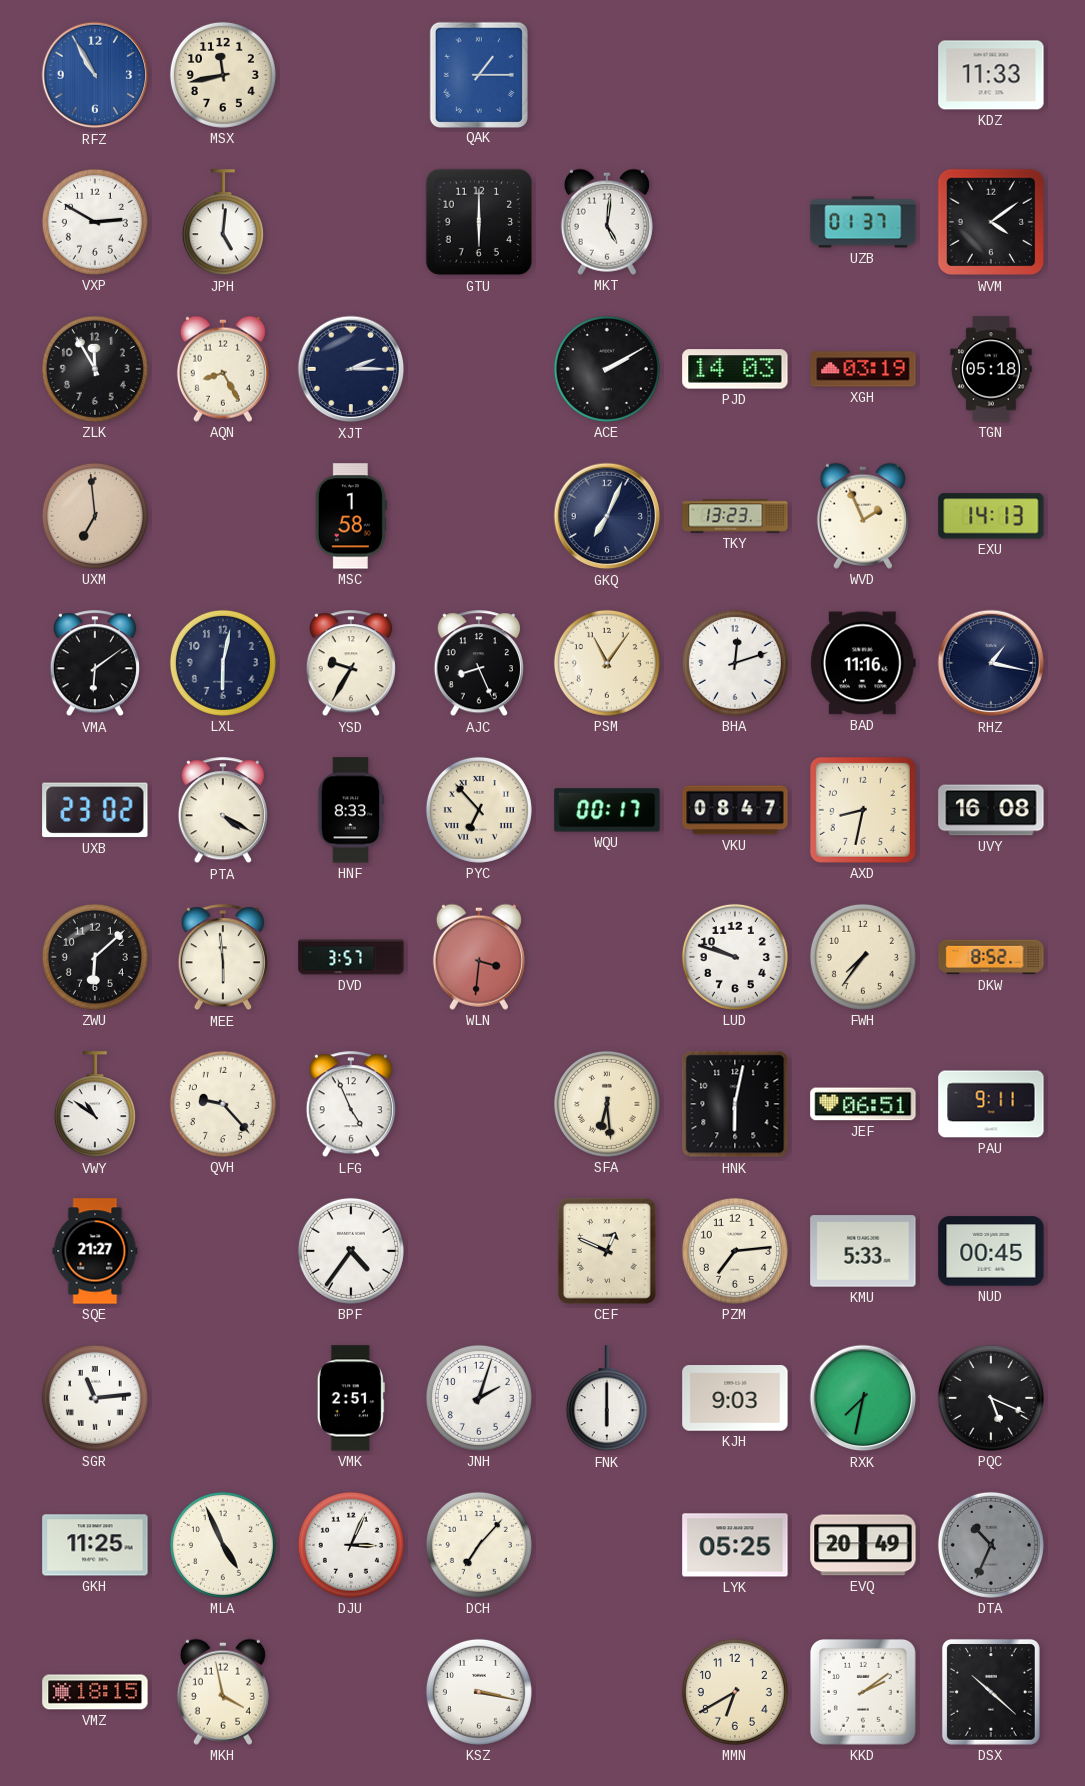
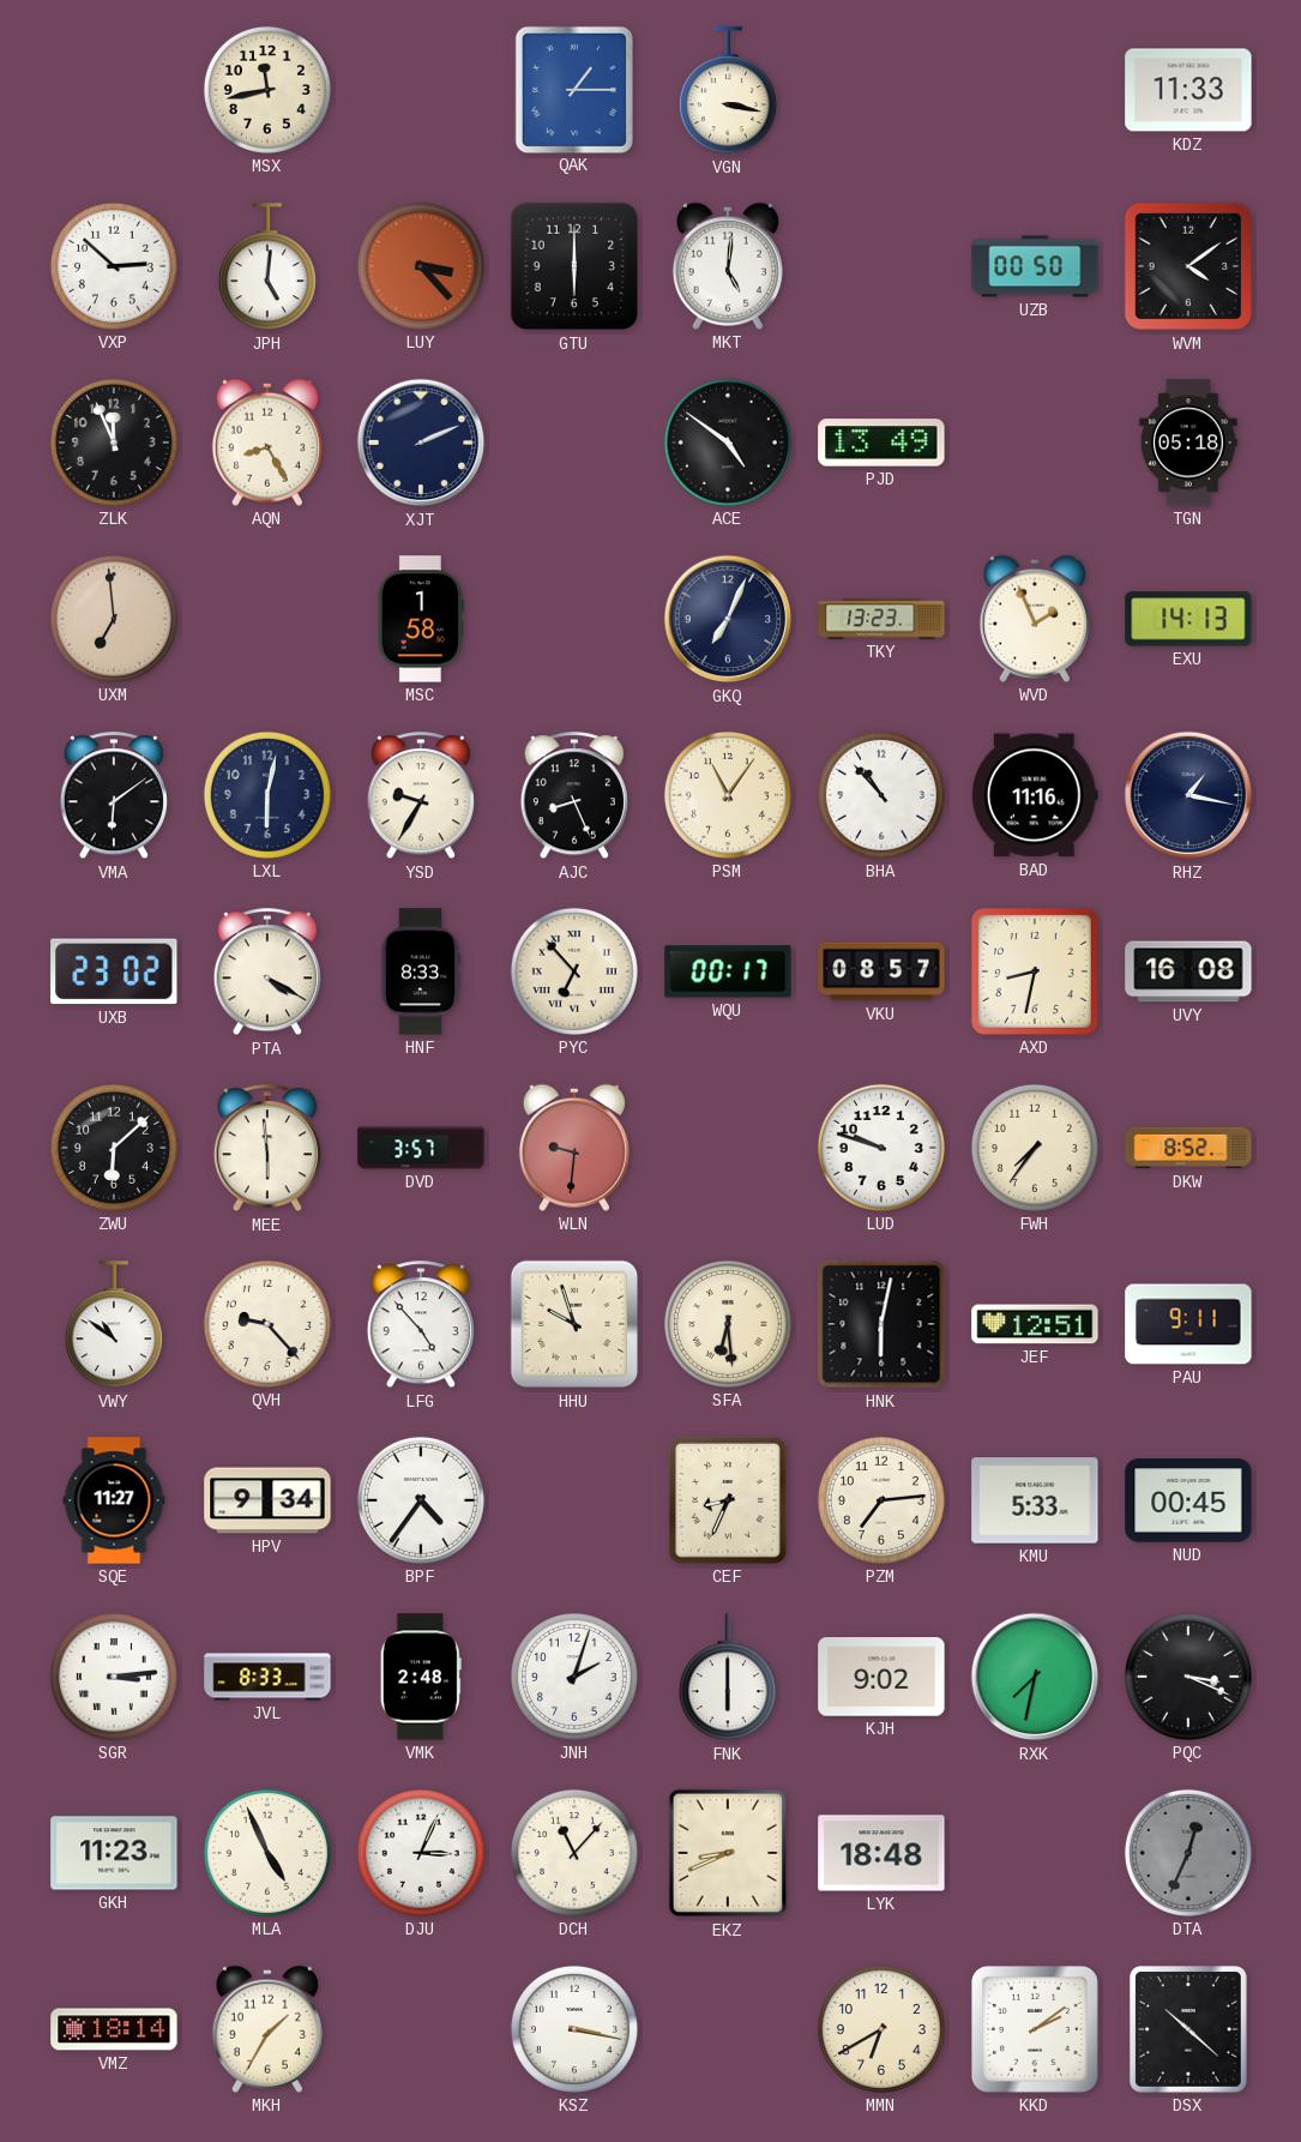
RFZ: 10:55 -> none (95, 75)
VGN: none -> 3:17 (728, 91)
VXP: 2:50 -> 2:52 (114, 266)
LUY: none -> 3:23 (421, 266)
UZB: 01:37 -> 00:50 (1035, 266)
ZLK: 11:55 -> 11:56 (114, 443)
XJT: 2:15 -> 2:11 (421, 443)
ACE: 2:10 -> 4:51 (728, 443)
PJD: 14:03 -> 13:49 (881, 443)
XGH: 03:19 -> none (863, 369)
BHA: 12:12 -> 10:53 (881, 795)
VKU: 08:47 -> 08:57 (881, 971)
WLN: 3:31 -> 9:31 (574, 1148)
LFG: 4:56 -> 4:53 (421, 1325)
HHU: none -> 9:57 (574, 1324)
JEF: 06:51 -> 12:51 (1035, 1324)
SQE: 21:27 -> 11:27 (114, 1500)
HPV: none -> 9:34 (267, 1500)
CEF: 12:49 -> 8:34 (728, 1500)
SGR: 11:14 -> 3:14 (114, 1677)
JVL: none -> 8:33 (267, 1677)
VMK: 2:51 -> 2:48 (421, 1677)
KJH: 9:03 -> 9:02 (881, 1677)
PQC: 5:19 -> 3:19 (1188, 1677)
GKH: 11:25 -> 11:23 (114, 1853)
DCH: 7:07 -> 11:07 (574, 1853)
EKZ: none -> 8:41 (728, 1853)
LYK: 05:25 -> 18:48 (881, 1853)
EVQ: 20:49 -> none (863, 1545)
DTA: 10:34 -> 12:34 (1188, 1853)
VMZ: 18:15 -> 18:14 (114, 2029)
MKH: 3:58 -> 1:35 (267, 2029)
